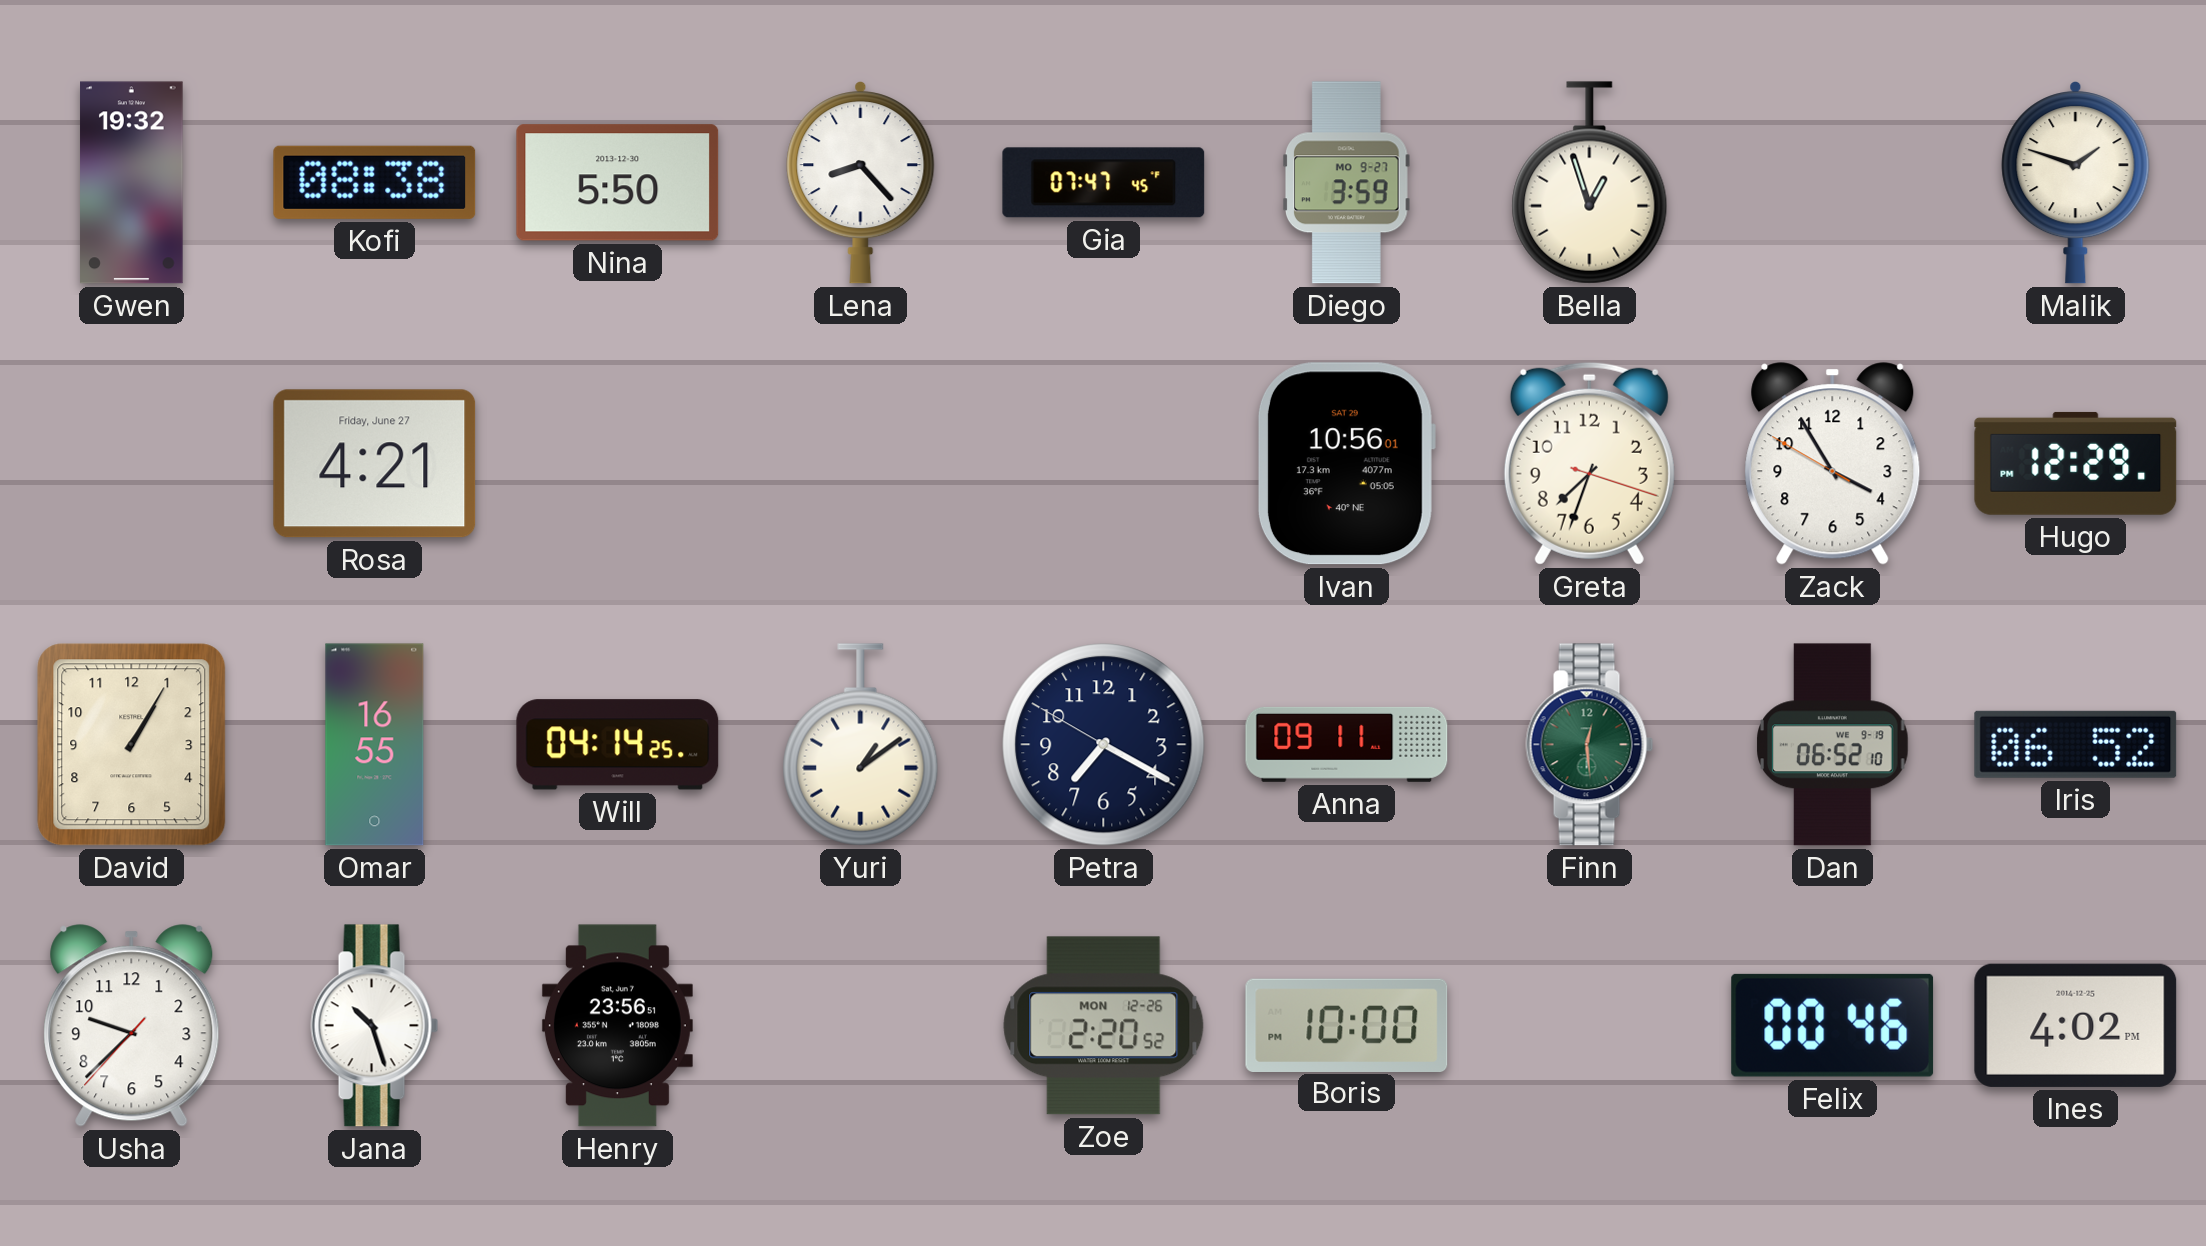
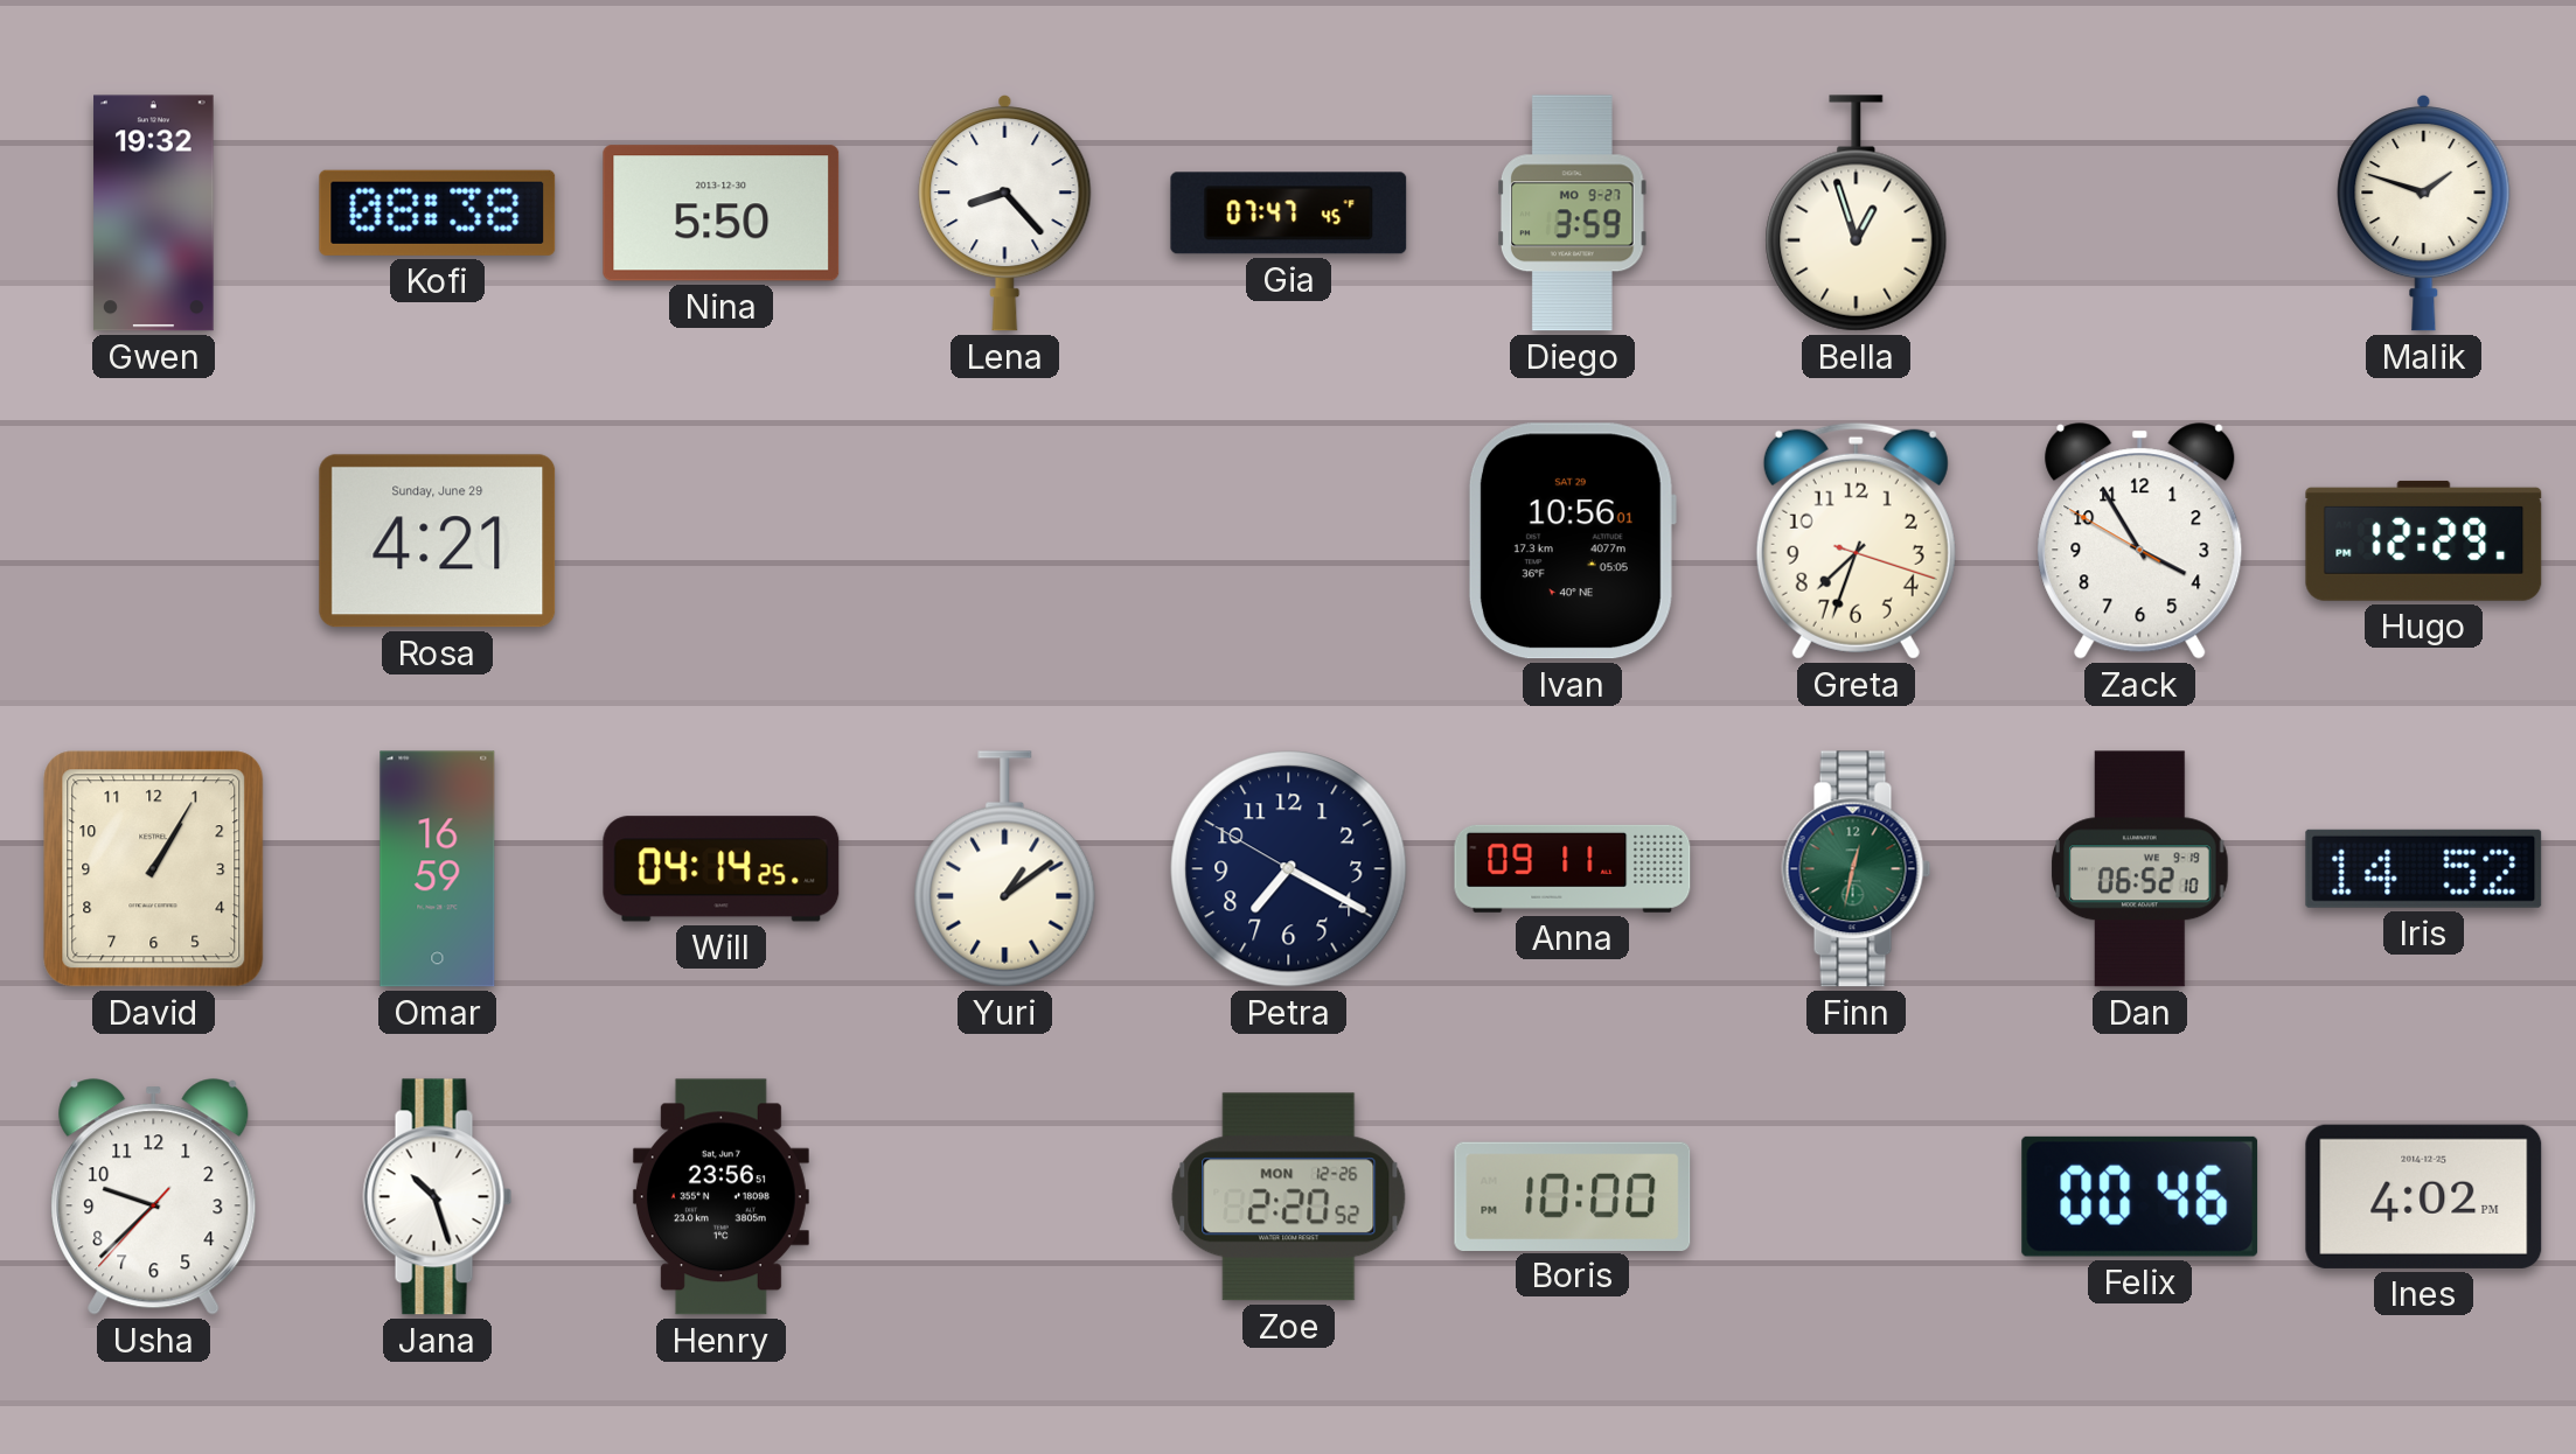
Rosa date: Friday, June 27 -> Sunday, June 29 (438, 541)
Omar: 16:55 -> 16:59 (438, 869)
Finn: 12:29 -> 12:32 (1857, 869)
Iris: 06:52 -> 14:52 (2424, 868)
